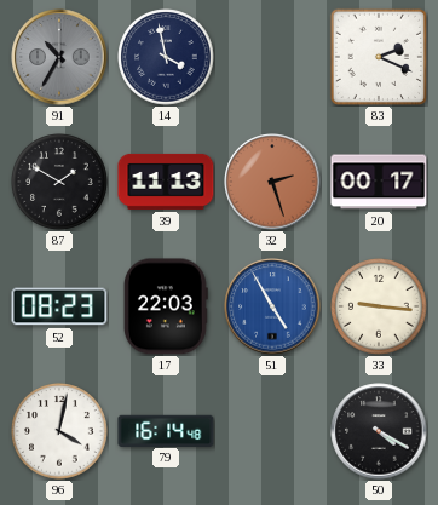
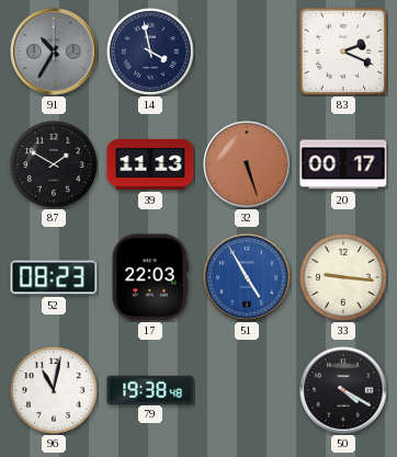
32: 2:27 -> 5:27 (247, 164)
96: 4:02 -> 11:02 (54, 390)
79: 16:14 -> 19:38 (150, 389)
